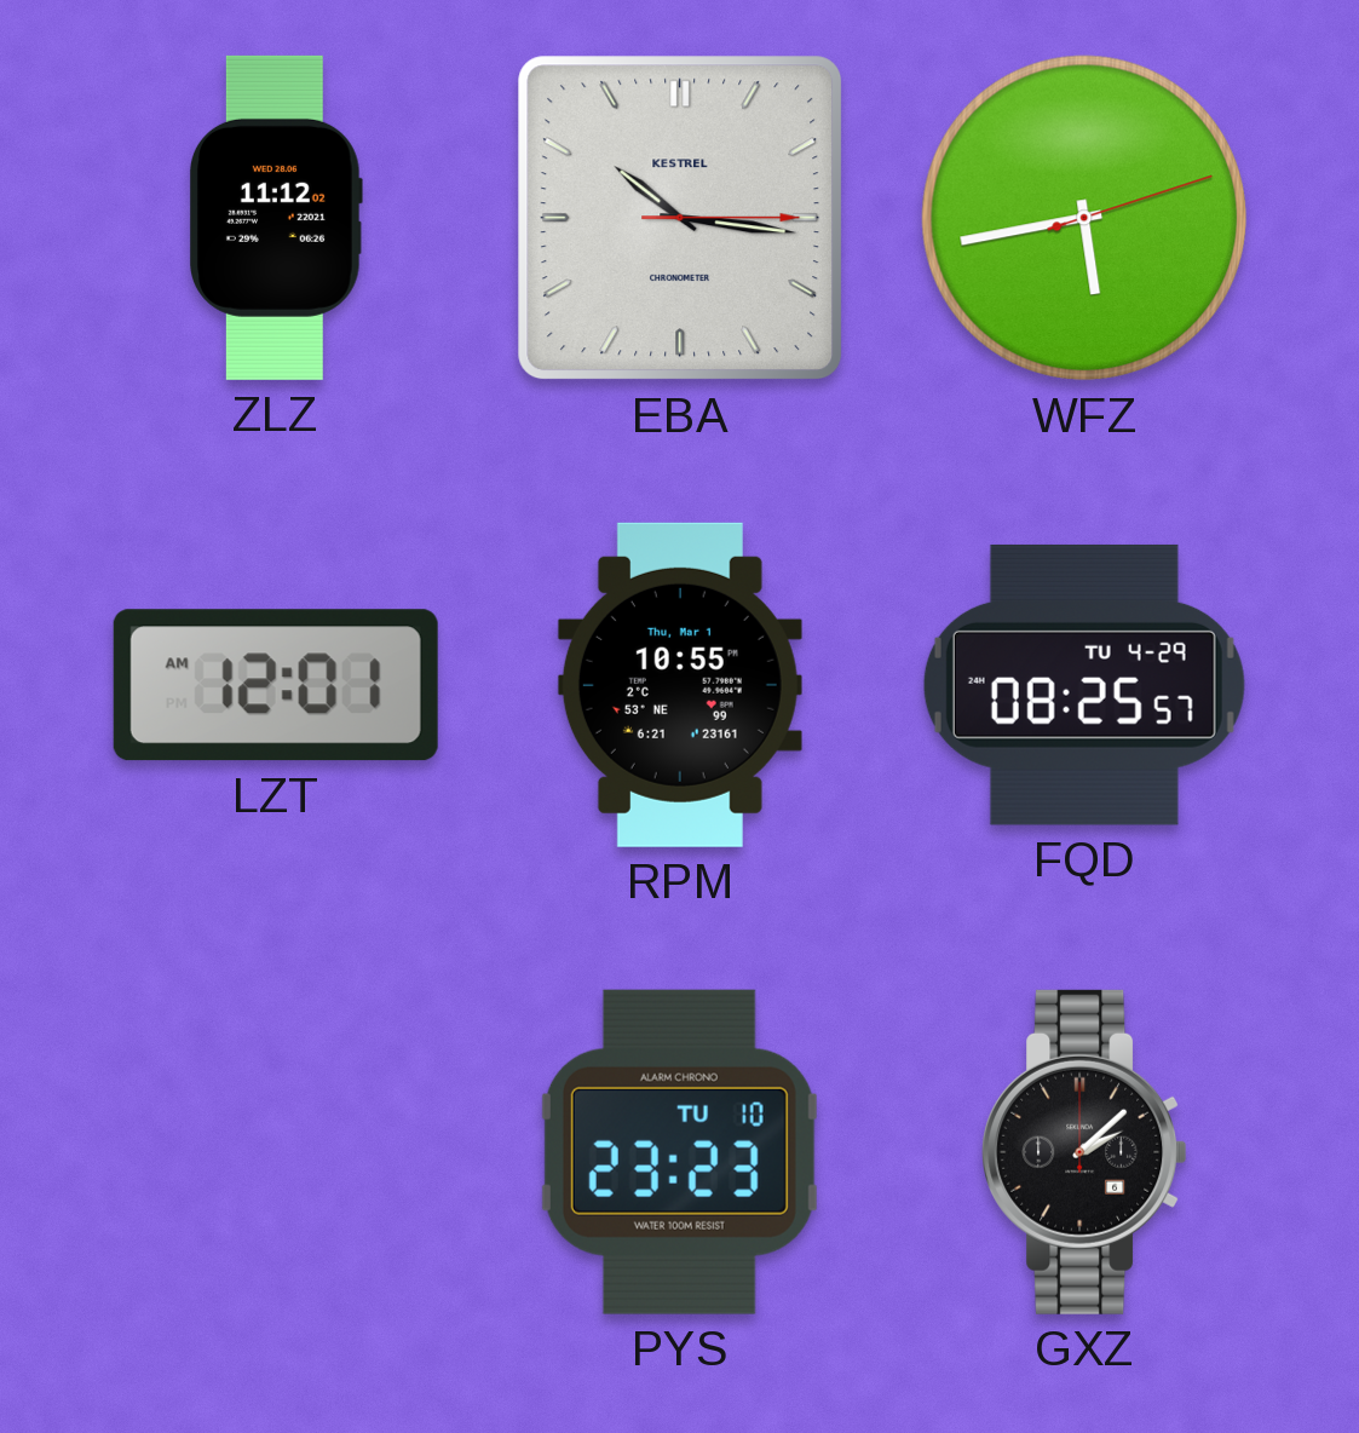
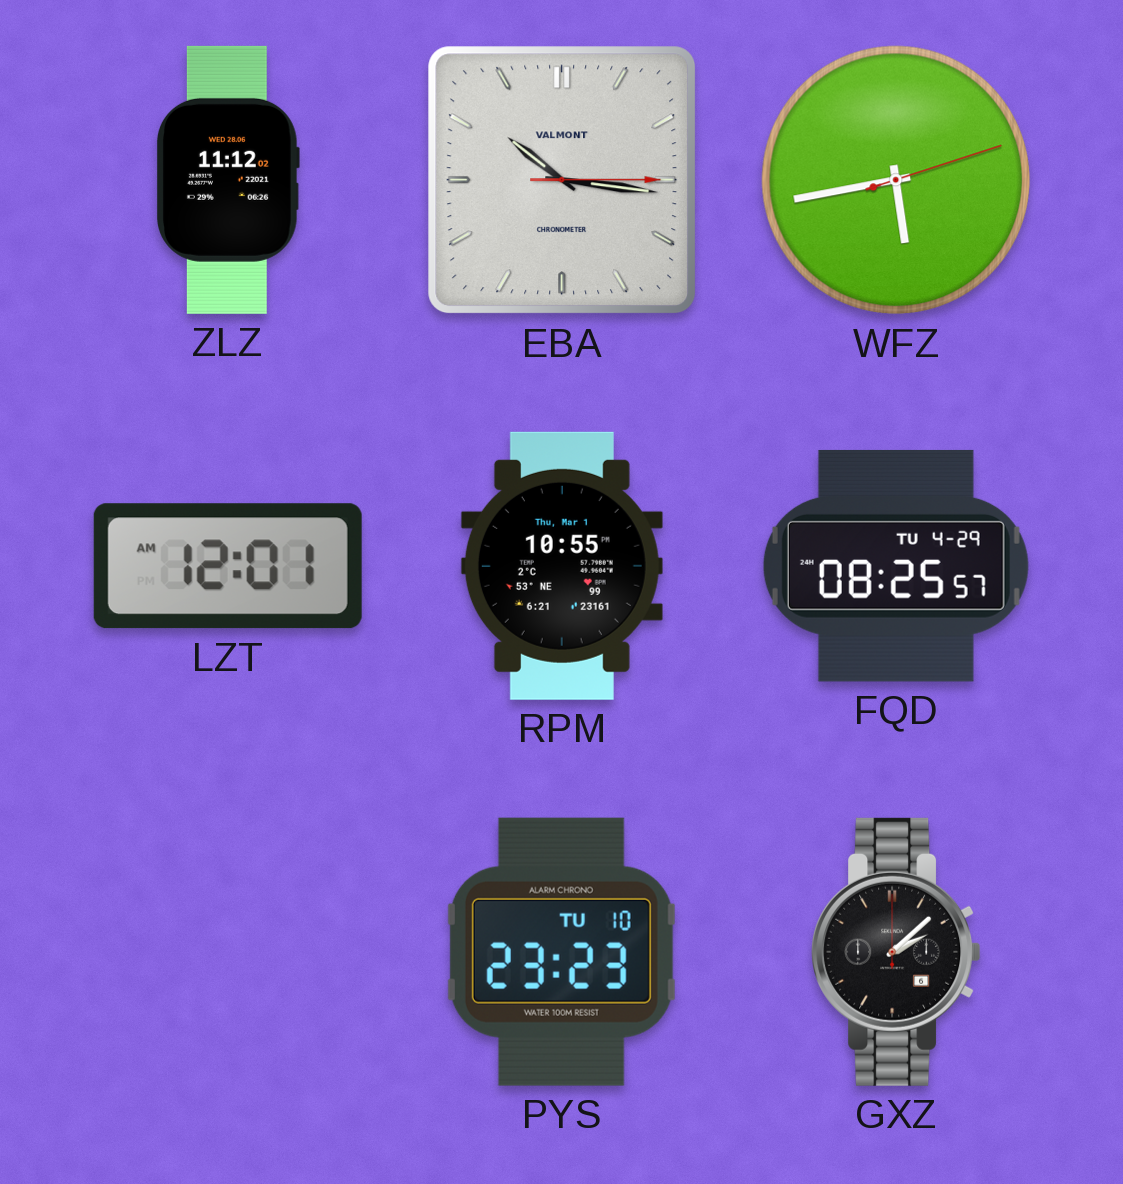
EBA brand: KESTREL -> VALMONT (562, 180)
